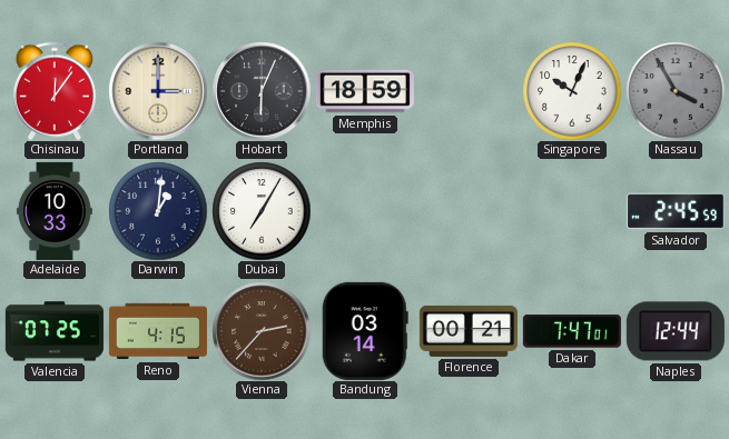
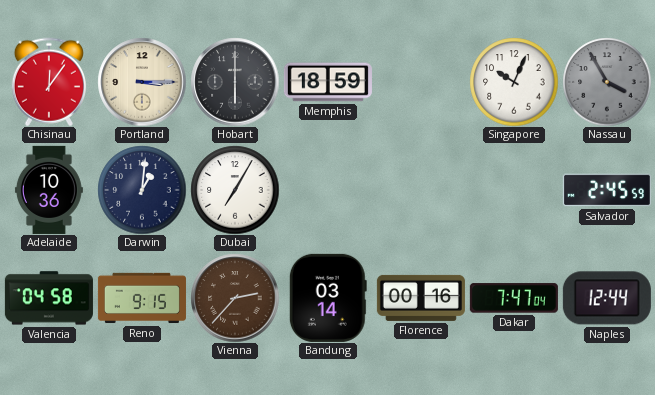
Portland: 3:00 -> 3:15 (142, 82)
Hobart: 6:04 -> 6:00 (235, 82)
Adelaide: 10:33 -> 10:36 (49, 190)
Valencia: 07:25 -> 04:58 (49, 298)
Reno: 4:15 -> 9:15 (142, 298)
Florence: 00:21 -> 00:16 (421, 298)
Dakar: 7:47:01 -> 7:47:04 (514, 298)
